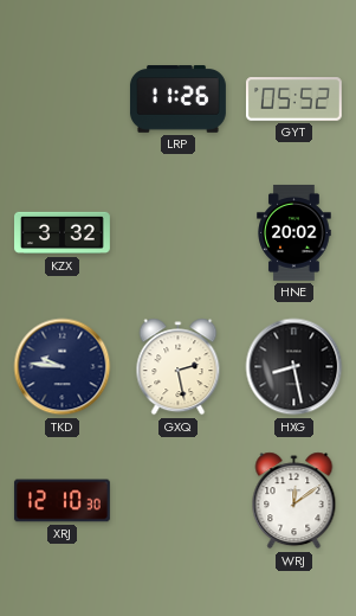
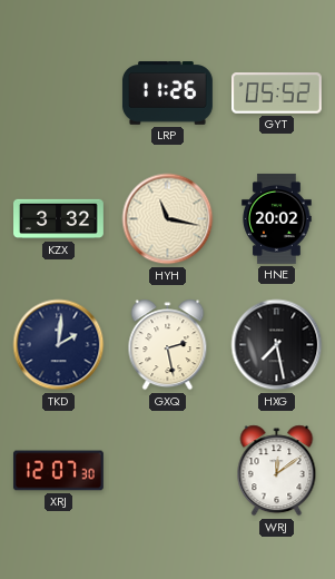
HYH: none -> 11:17 (168, 219)
TKD: 9:46 -> 2:01 (59, 345)
HXG: 8:28 -> 7:28 (277, 345)
XRJ: 12:10 -> 12:07 (58, 471)
